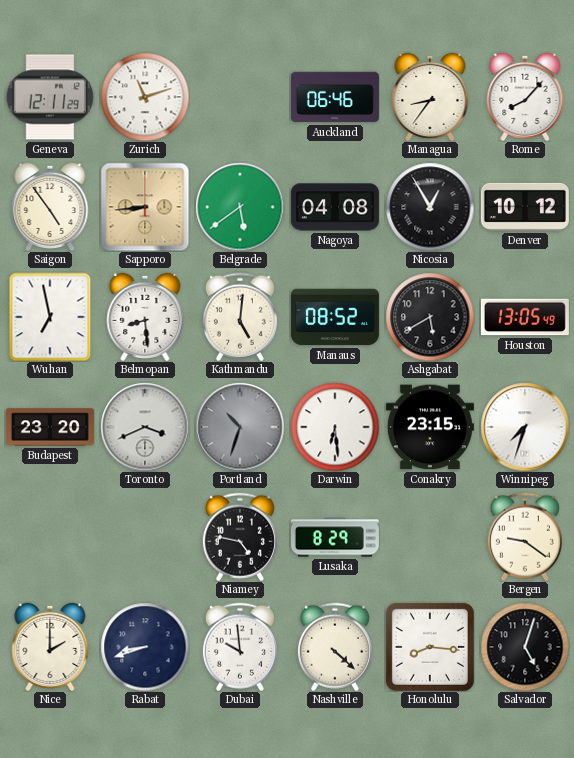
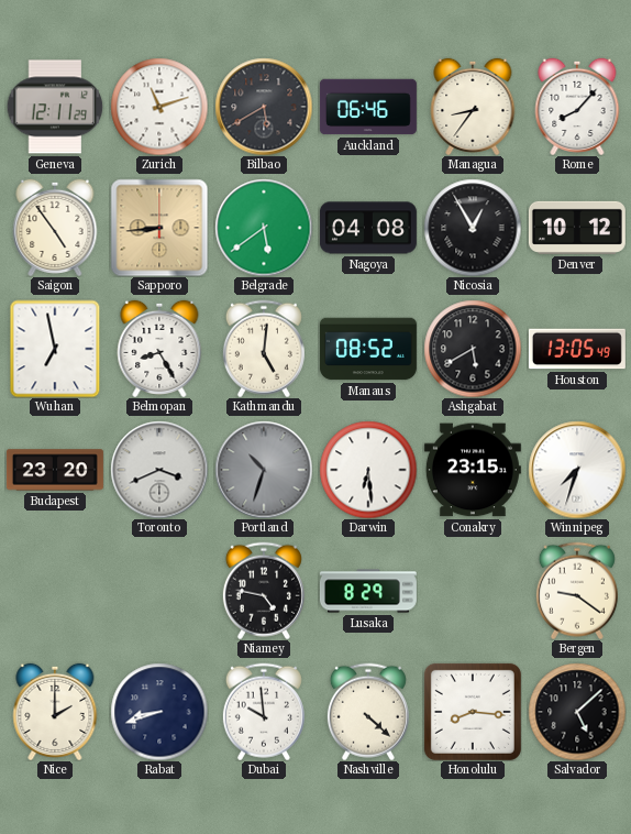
Bilbao: none -> 5:40 (264, 107)
Belmopan: 8:29 -> 8:25 (159, 349)
Salvador: 5:03 -> 5:08 (577, 712)
